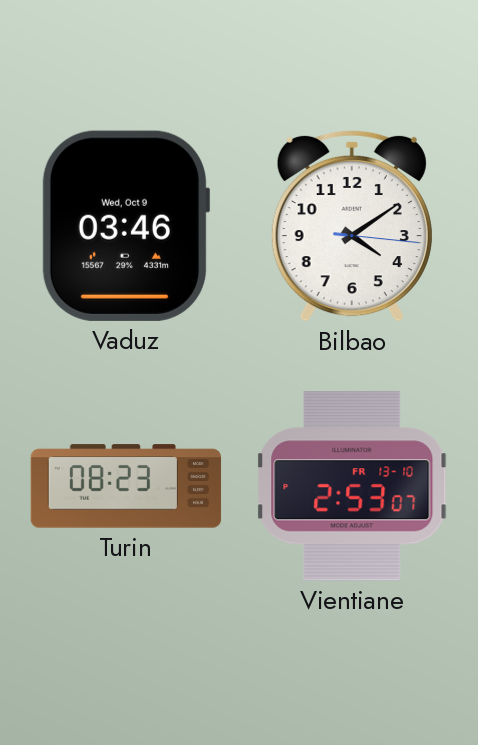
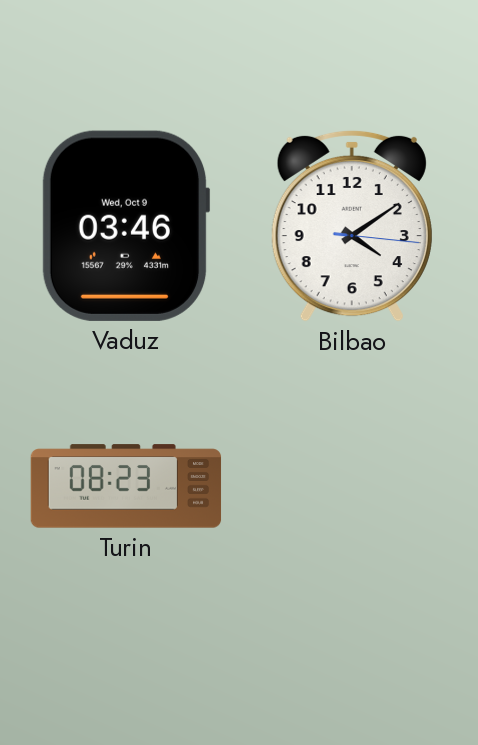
Vientiane: 2:53 -> none (352, 486)
